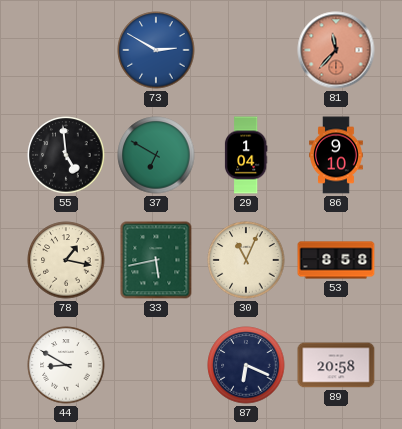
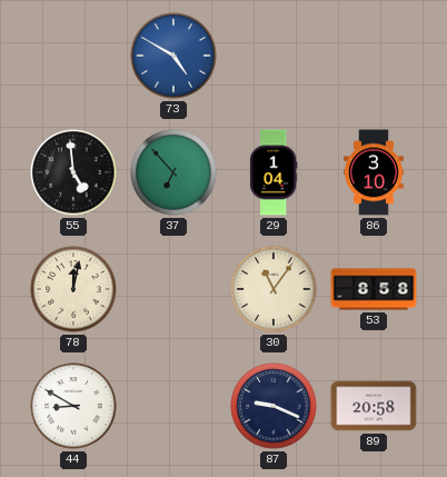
73: 2:50 -> 4:50 (173, 56)
81: 11:37 -> none (336, 50)
37: 6:50 -> 6:53 (173, 172)
86: 9:10 -> 3:10 (375, 172)
78: 1:17 -> 12:02 (73, 289)
33: 5:43 -> none (156, 260)
30: 11:04 -> 11:06 (274, 289)
87: 6:19 -> 9:19 (274, 406)
